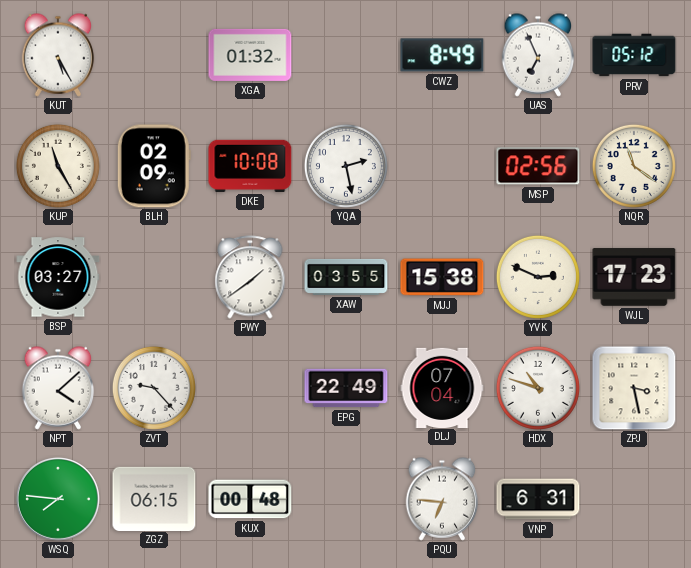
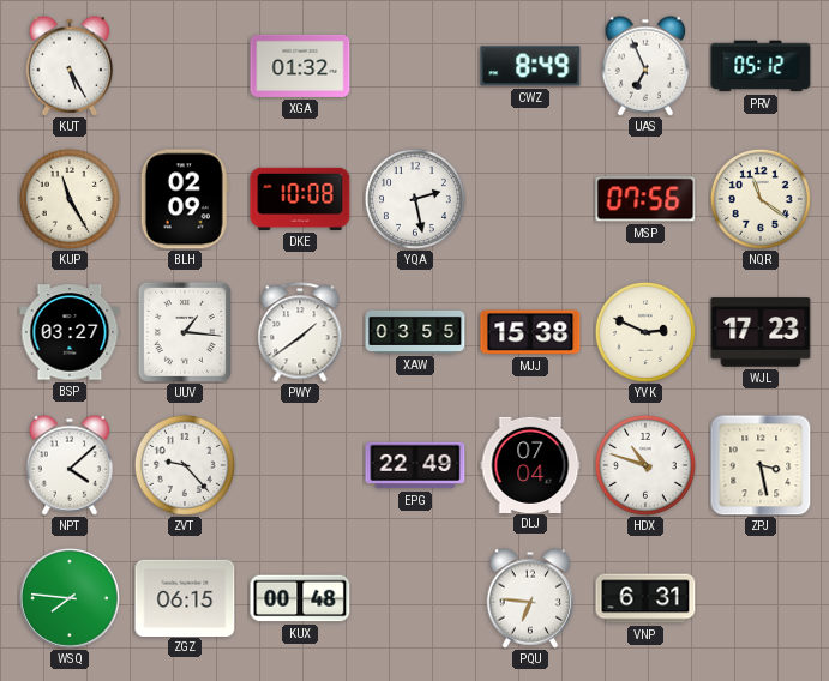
MSP: 02:56 -> 07:56 (645, 199)
UUV: none -> 1:16 (185, 332)
